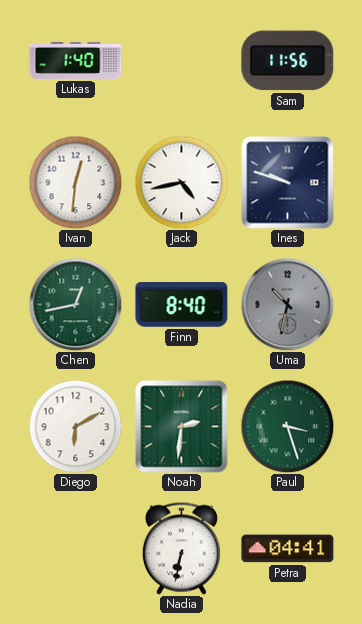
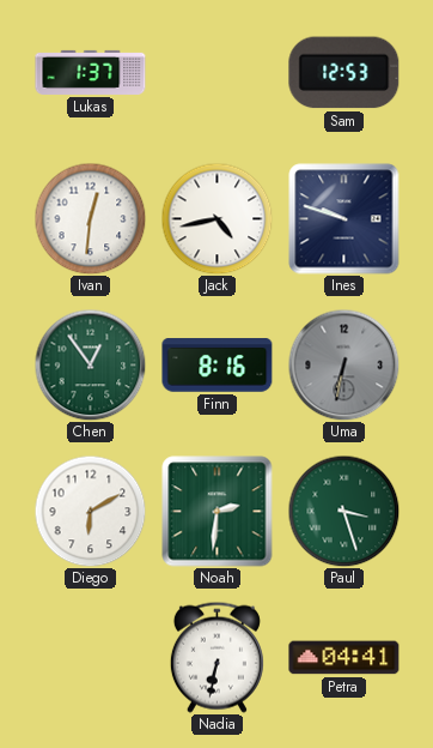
Lukas: 1:40 -> 1:37 (91, 72)
Sam: 11:56 -> 12:53 (344, 73)
Chen: 12:43 -> 12:54 (90, 364)
Finn: 8:40 -> 8:16 (218, 366)
Uma: 10:32 -> 6:32 (343, 364)
